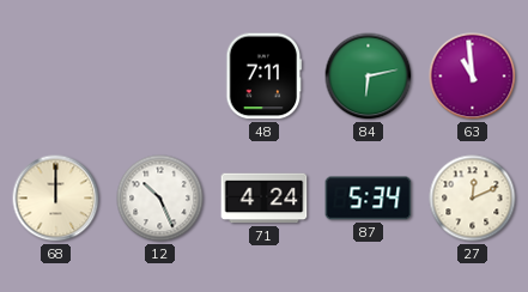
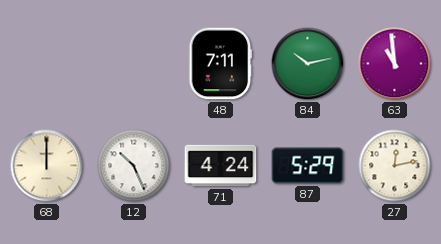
84: 6:13 -> 10:13 (308, 64)
87: 5:34 -> 5:29 (308, 166)
27: 12:11 -> 12:13 (395, 166)
